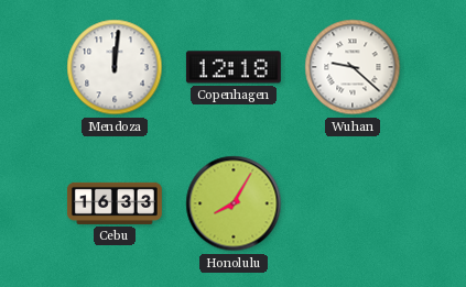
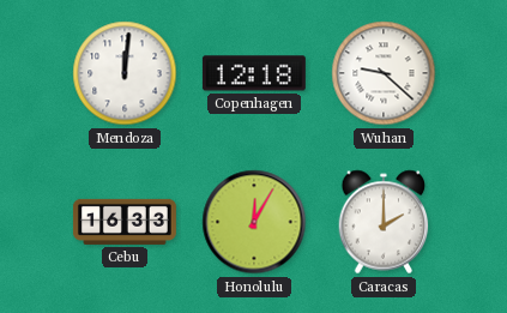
Honolulu: 8:05 -> 12:05 (254, 222)
Caracas: none -> 2:00 (384, 222)
